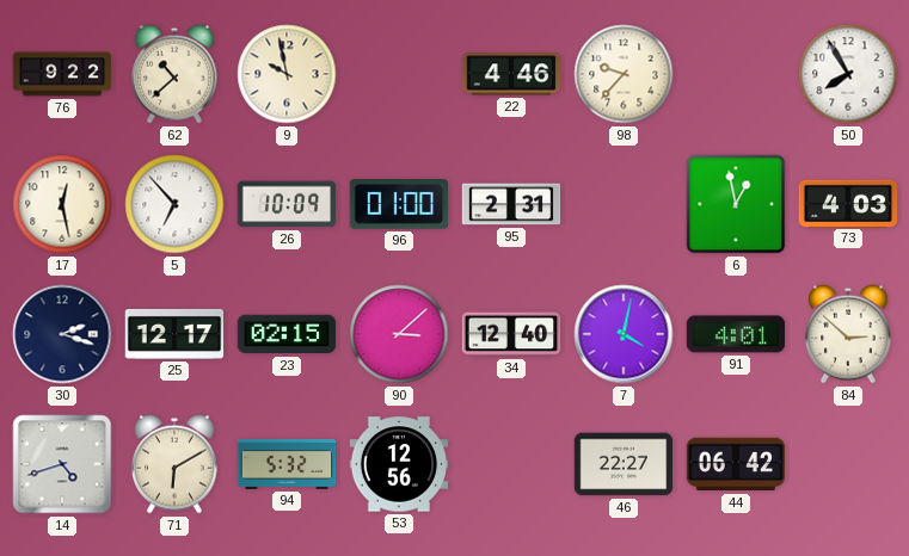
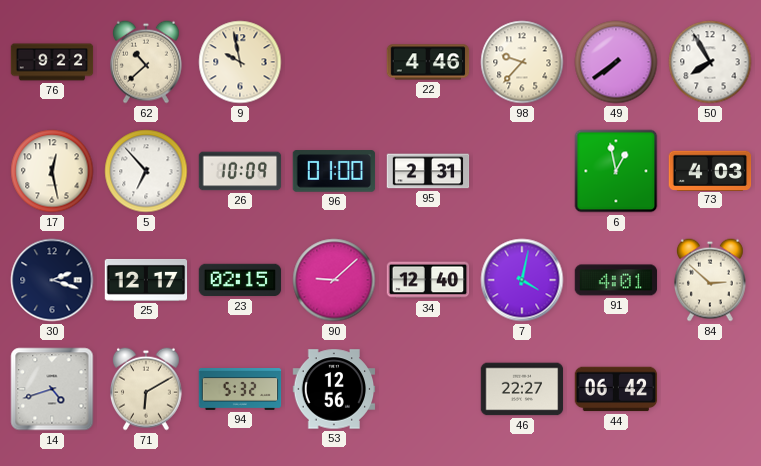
49: none -> 7:39 (616, 62)
90: 3:08 -> 9:08 (334, 280)
